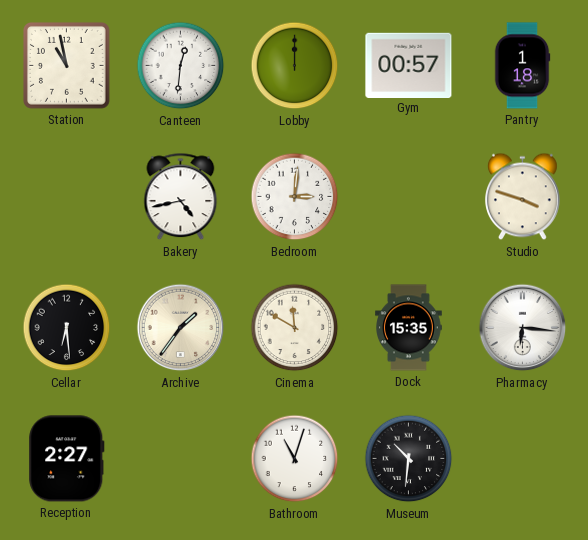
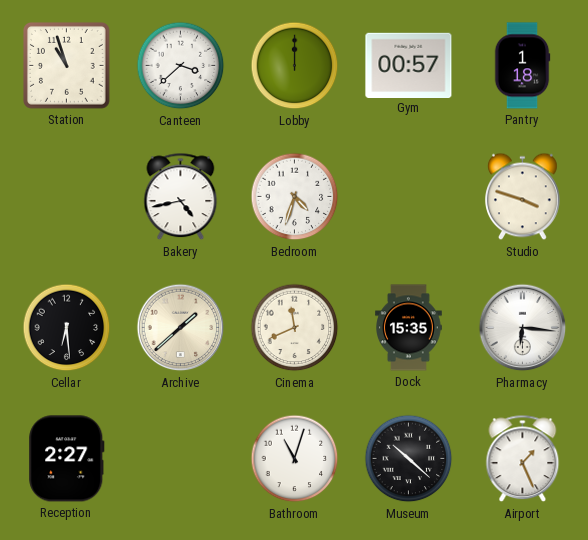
Station: 10:58 -> 10:57 (66, 65)
Canteen: 12:31 -> 3:38 (181, 66)
Bedroom: 3:01 -> 4:33 (295, 197)
Archive: 1:36 -> 1:38 (181, 328)
Cinema: 11:50 -> 11:41 (295, 328)
Museum: 10:31 -> 10:22 (409, 459)
Airport: none -> 1:26 (523, 459)
